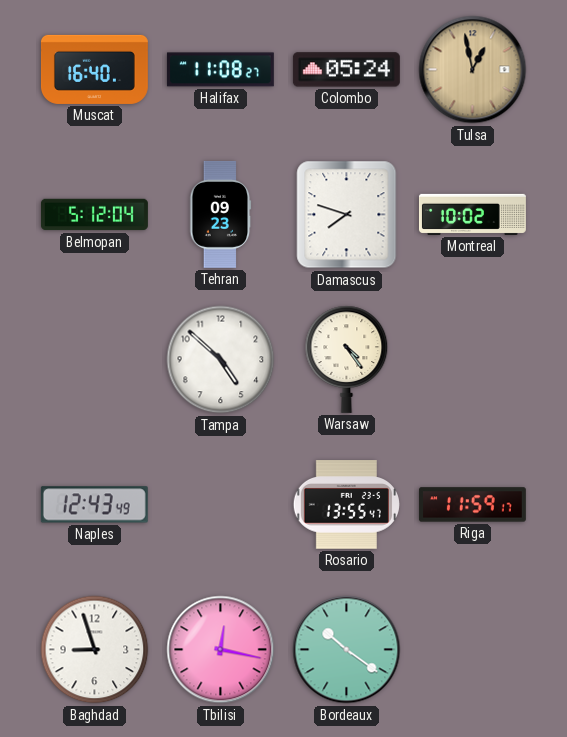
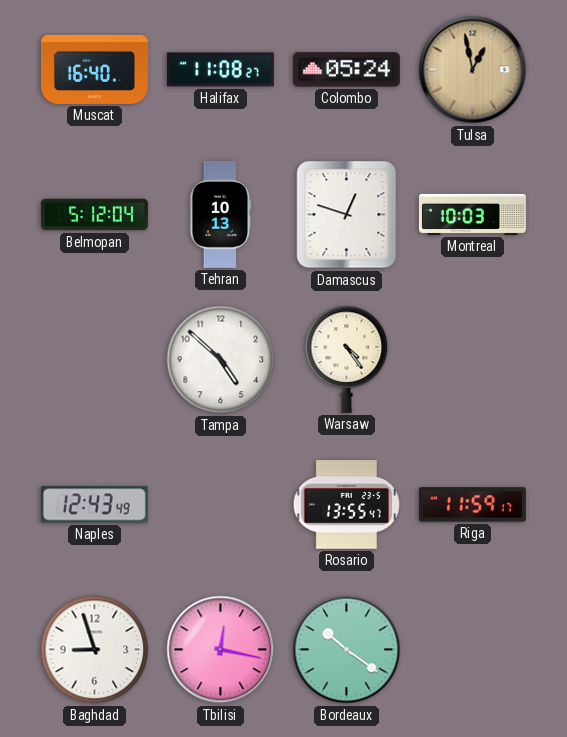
Tehran: 09:23 -> 10:13 (221, 214)
Damascus: 7:48 -> 12:48 (347, 215)
Montreal: 10:02 -> 10:03 (472, 214)
